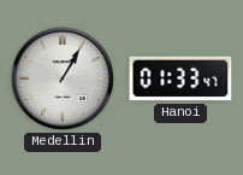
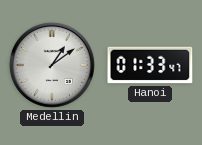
Medellin: 1:05 -> 1:09 (52, 65)
